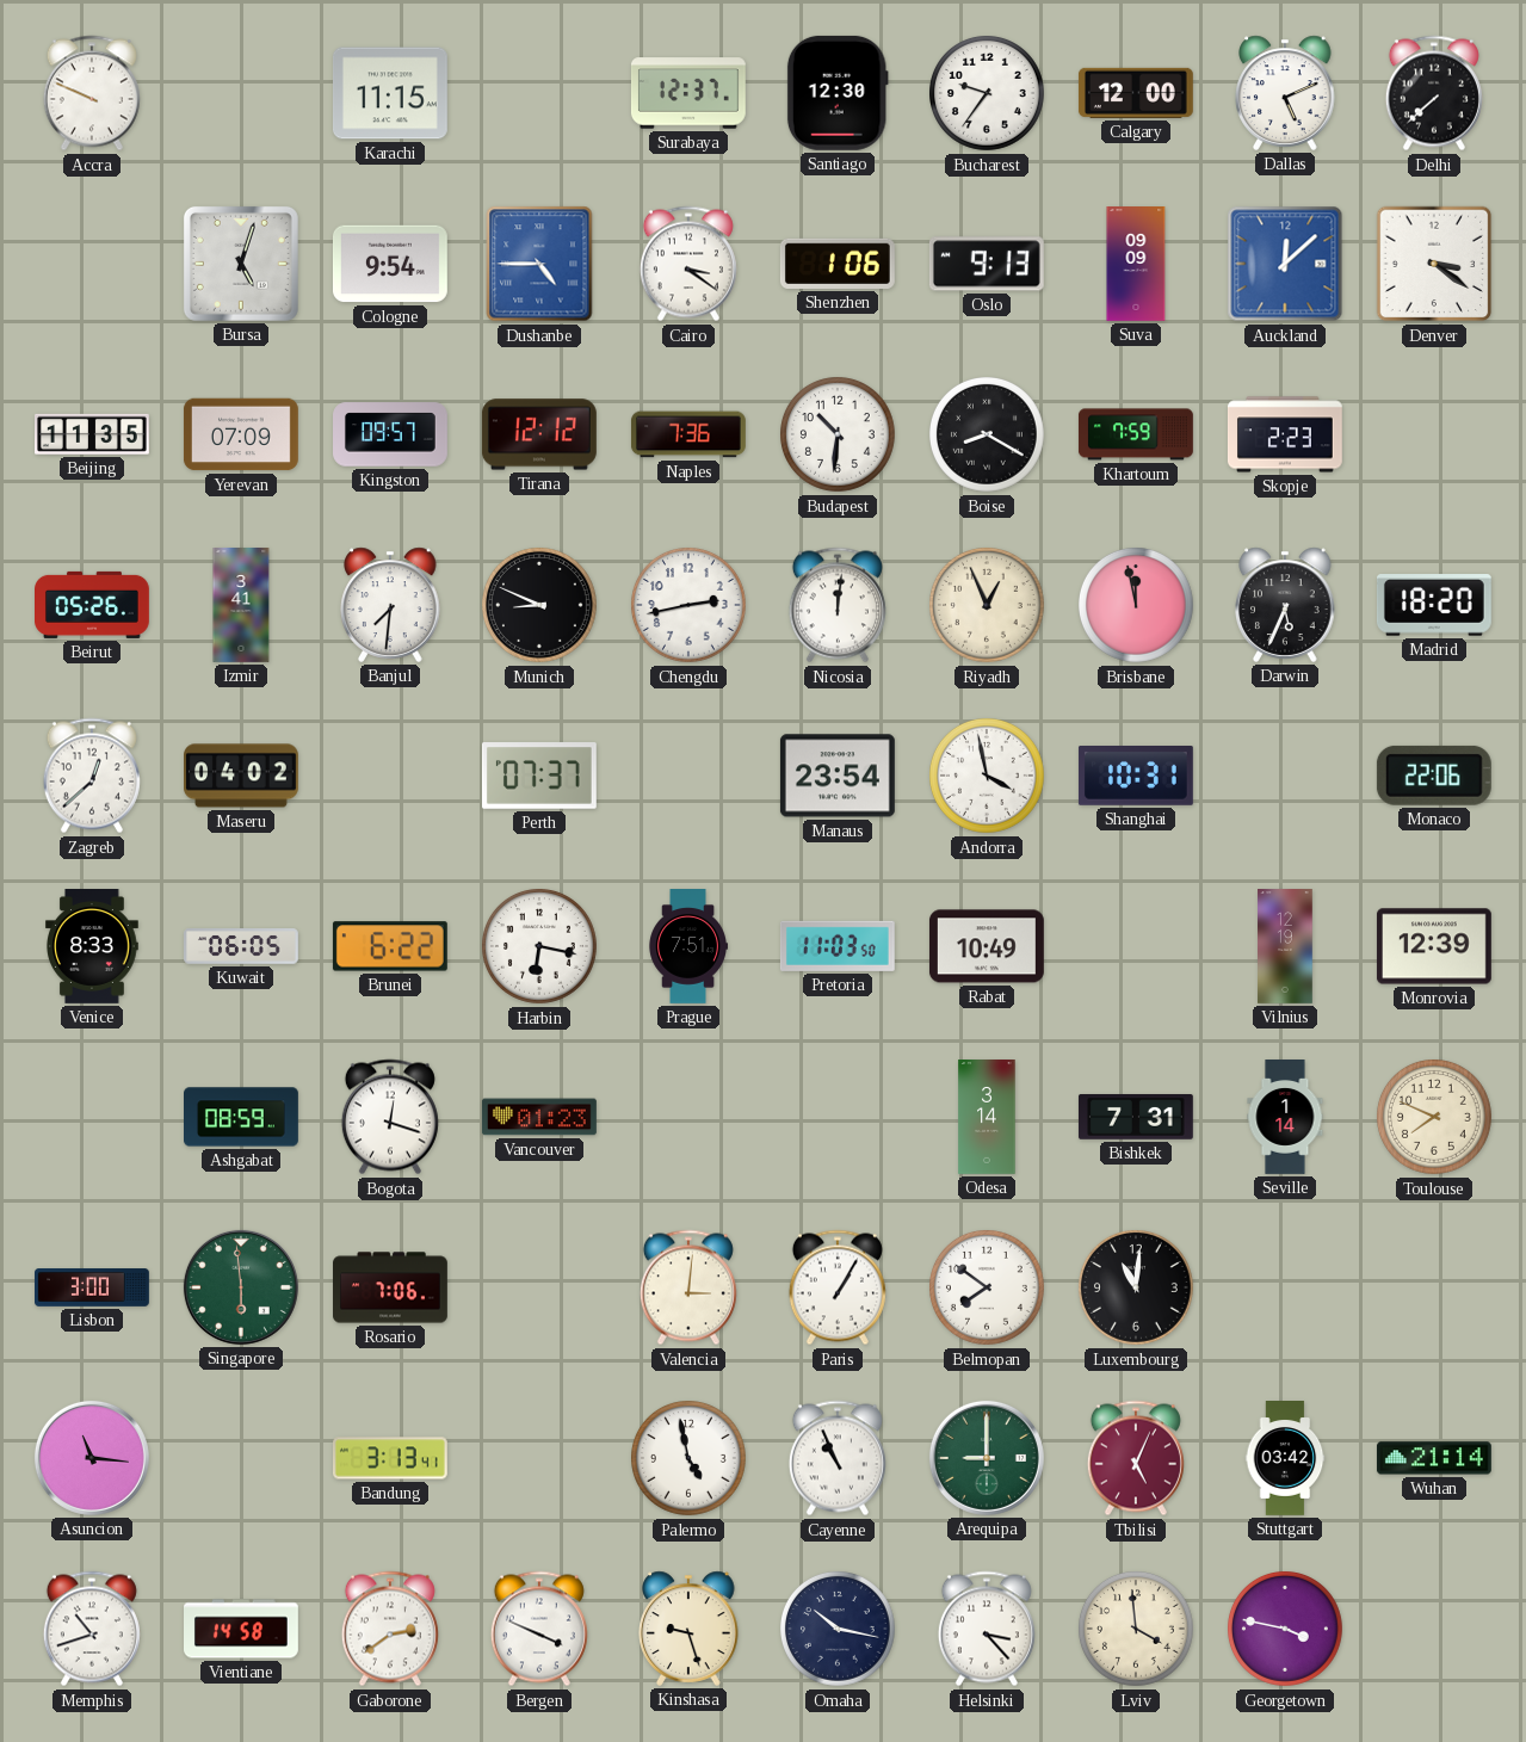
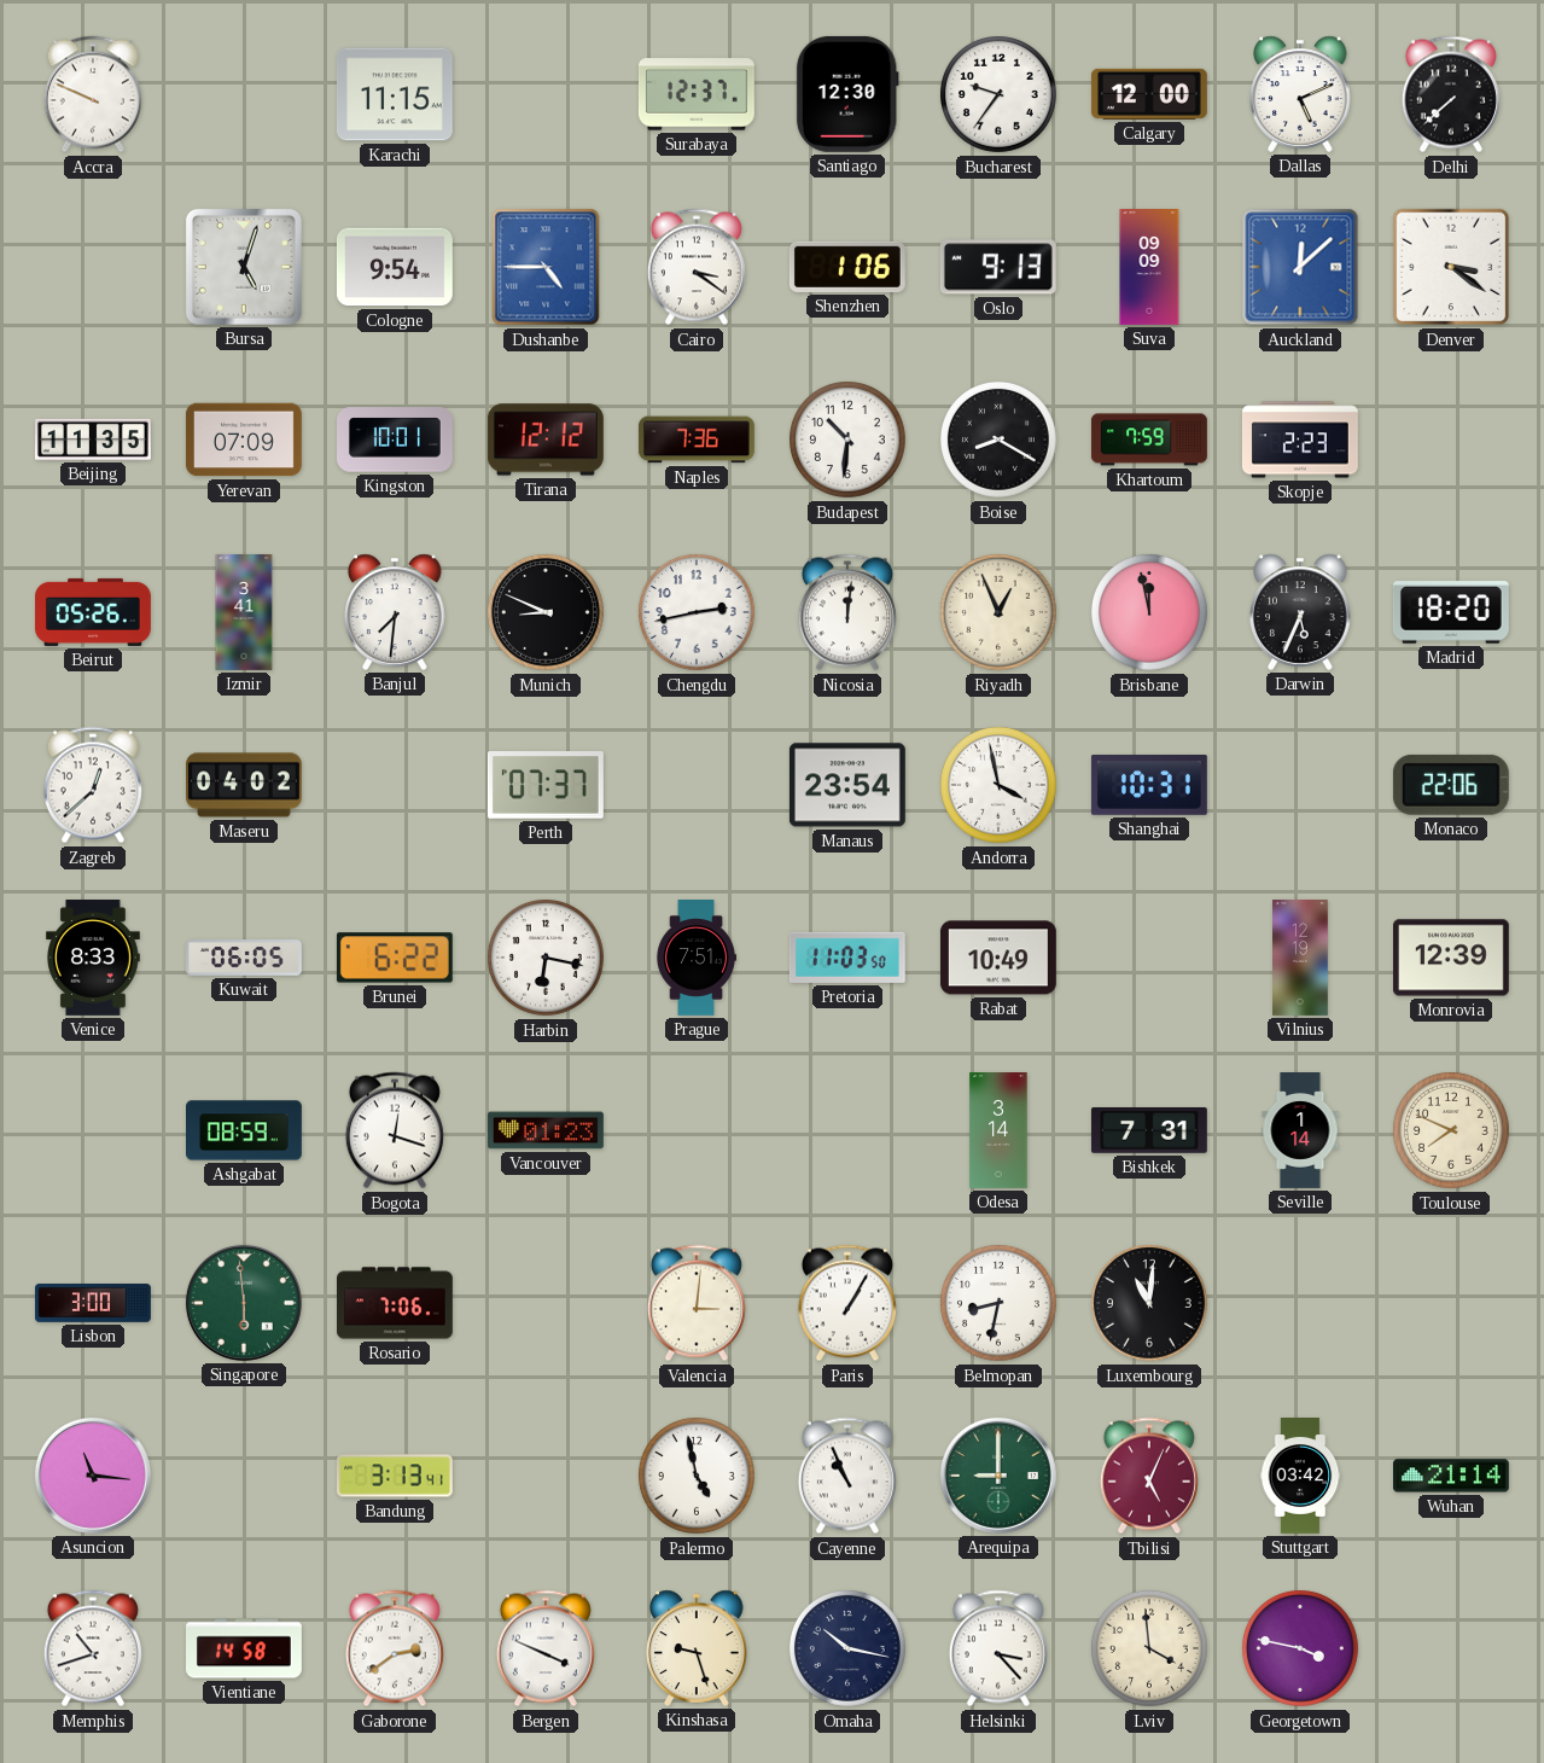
Kingston: 09:57 -> 10:01 (396, 440)
Belmopan: 7:51 -> 8:32 (1000, 1304)
